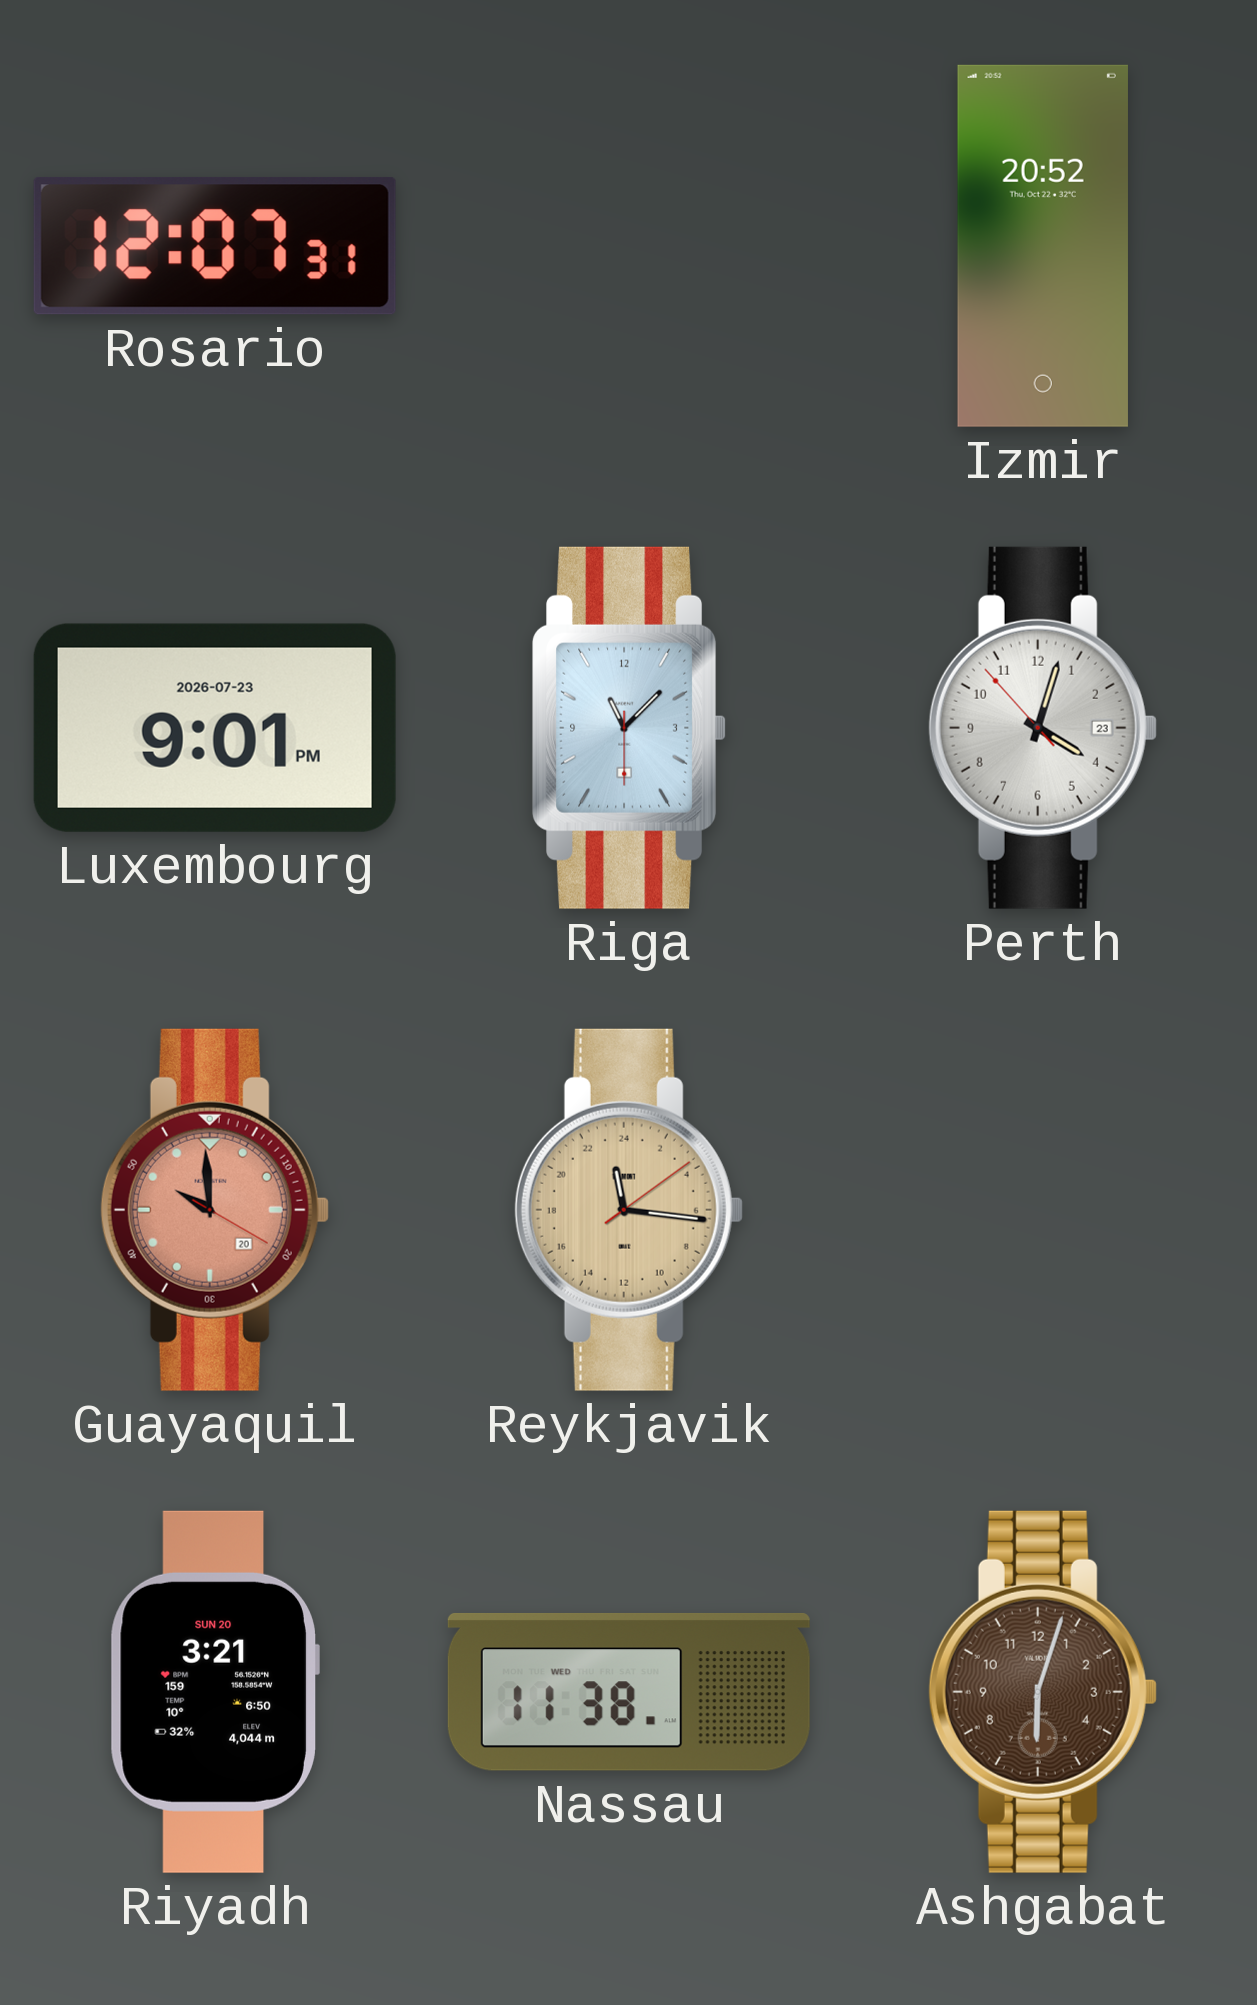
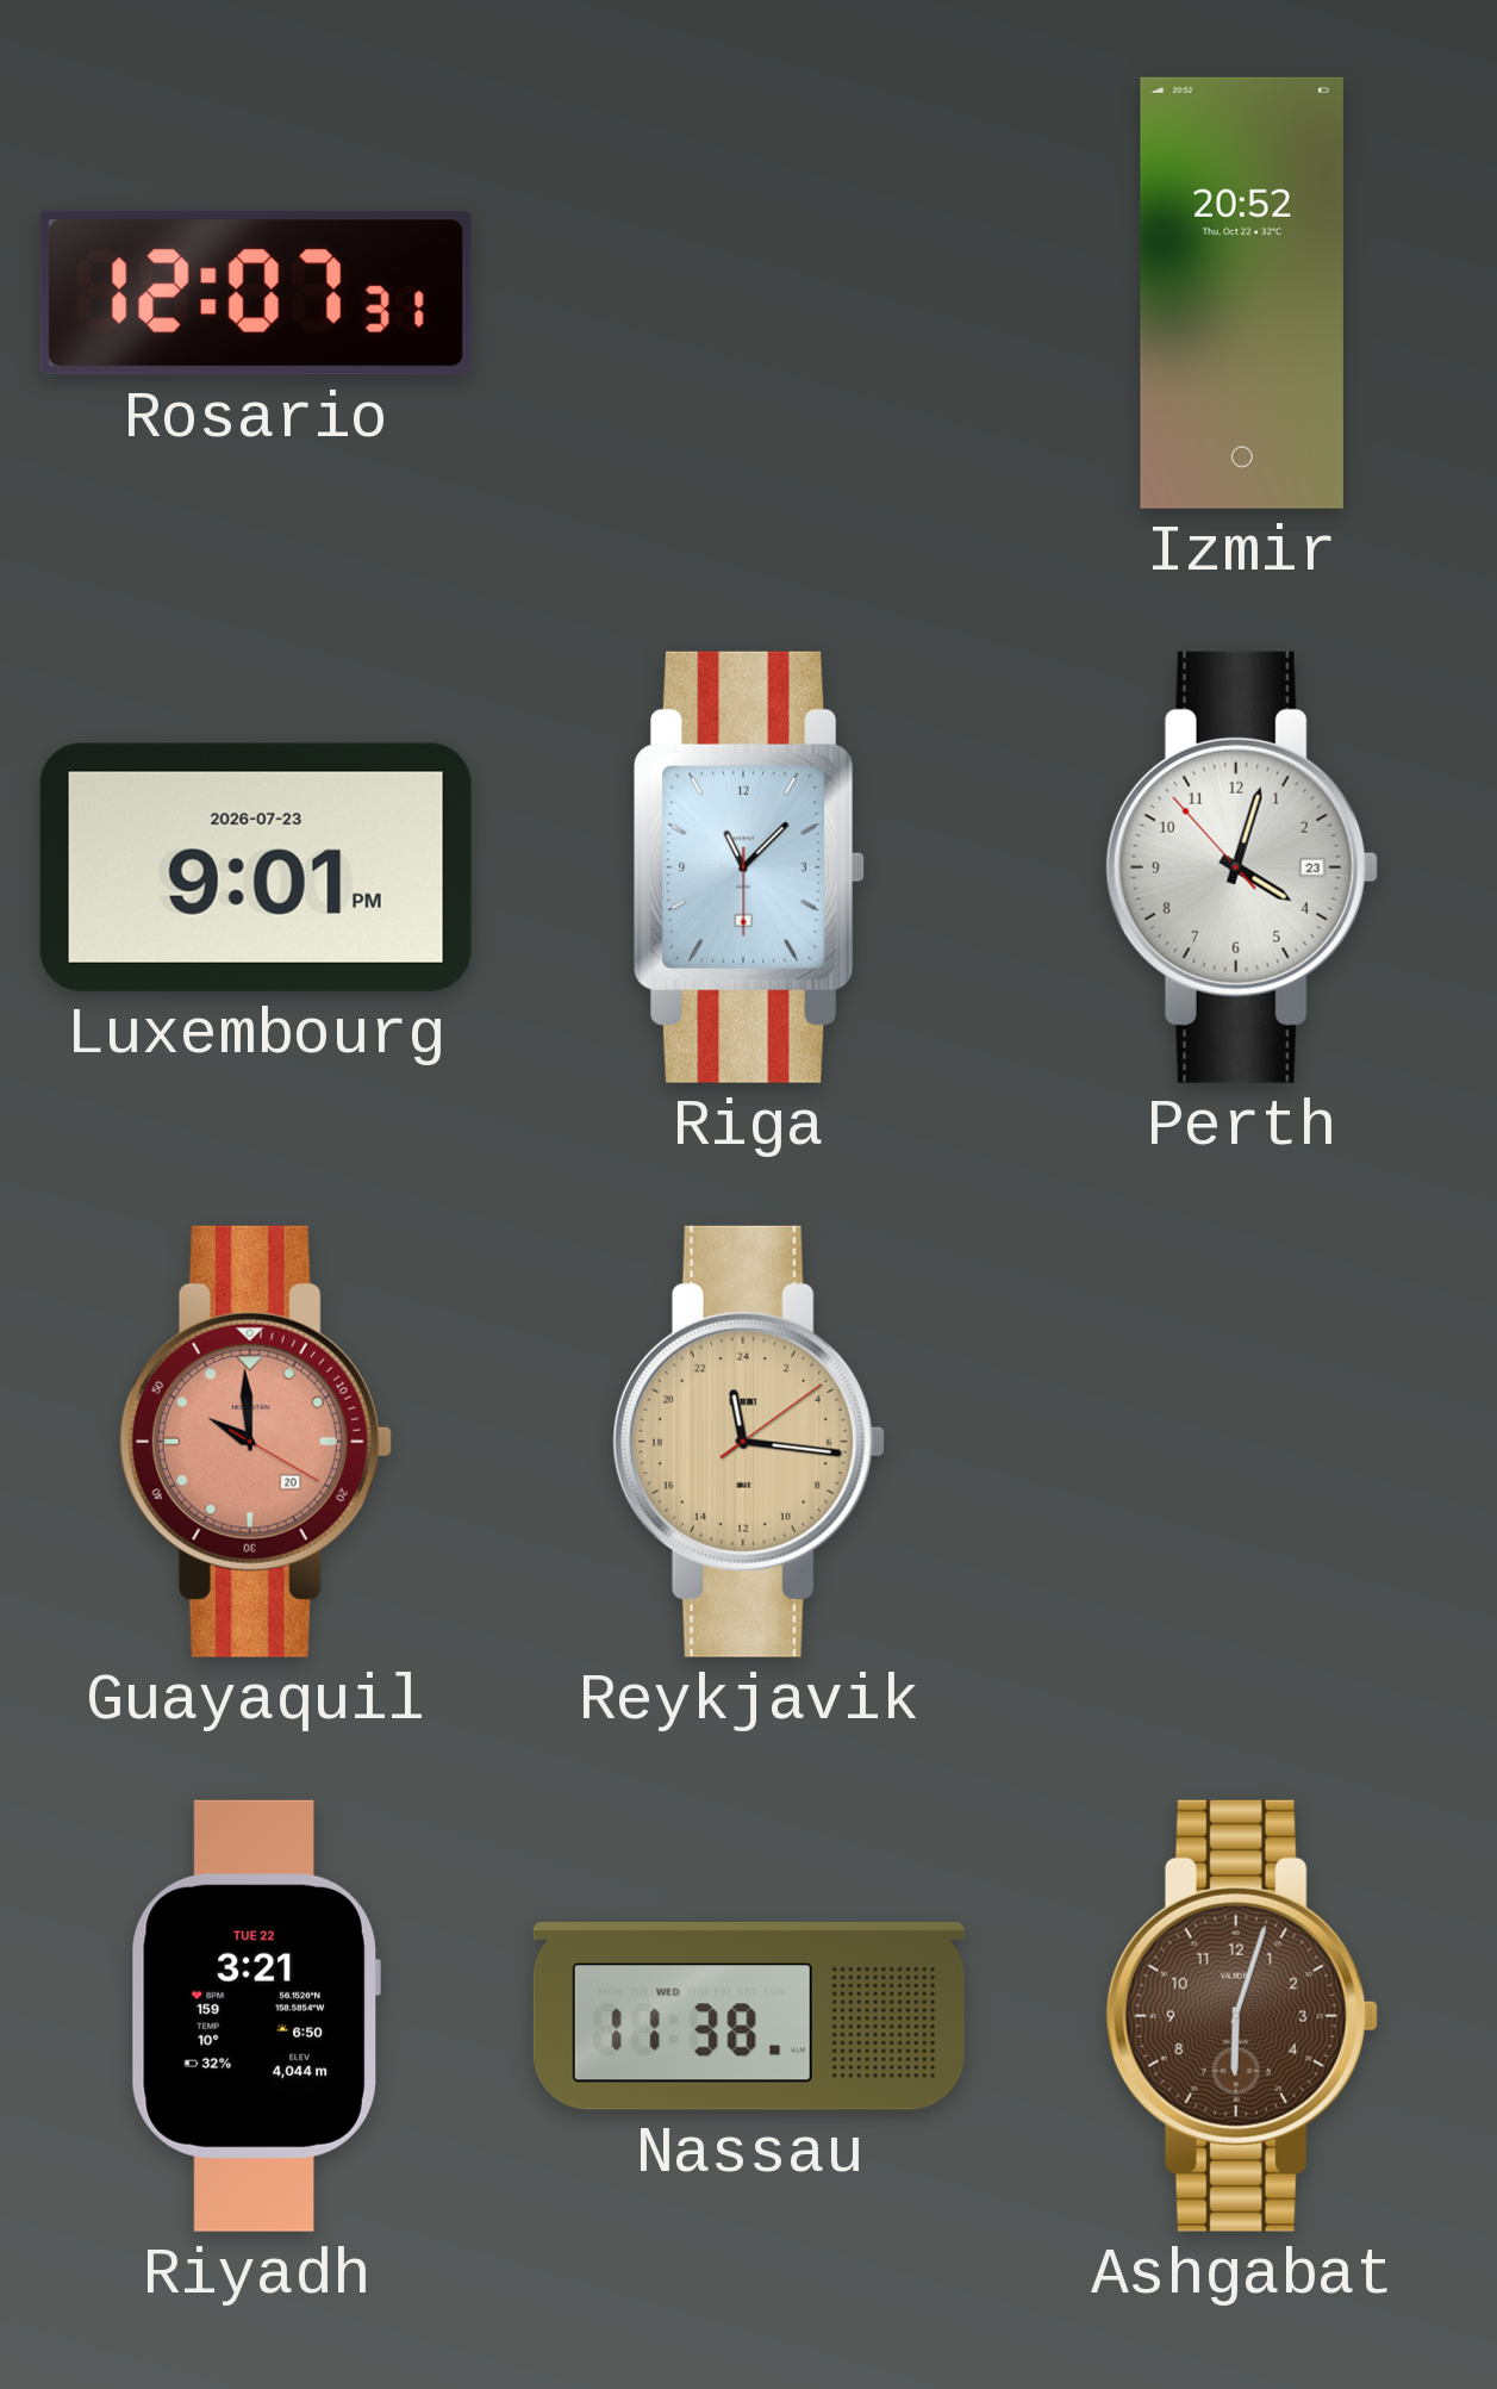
Riyadh date: SUN 20 -> TUE 22 (256, 2016)
